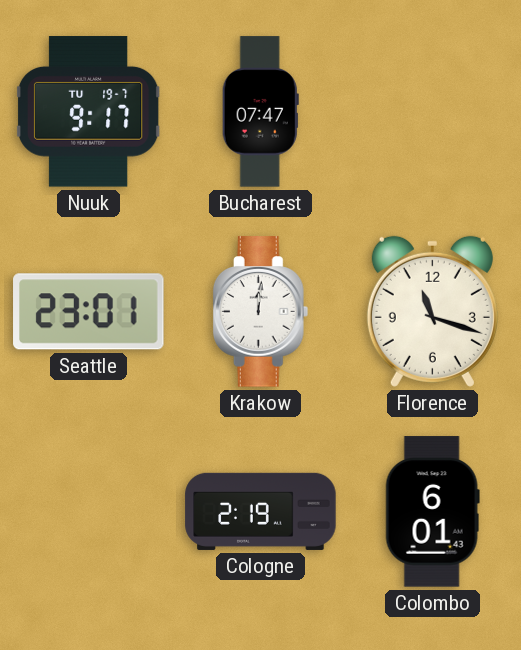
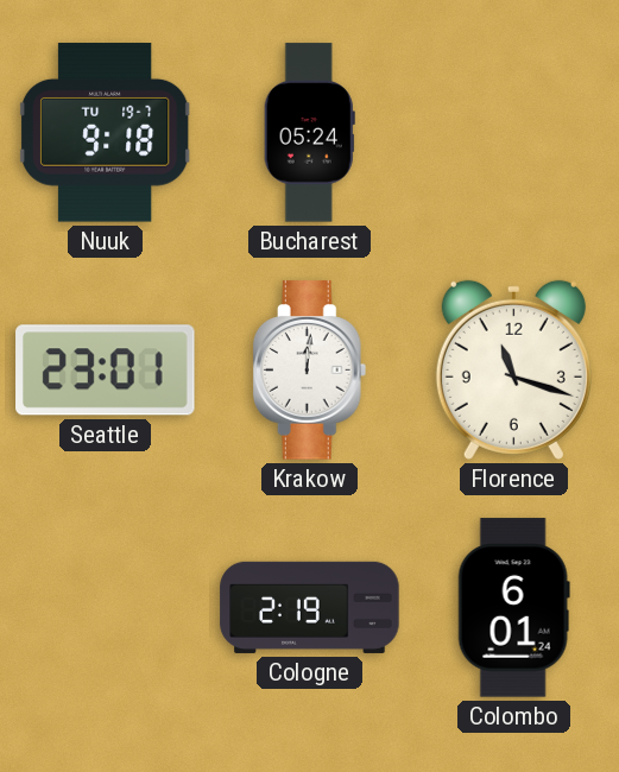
Nuuk: 9:17 -> 9:18 (106, 133)
Bucharest: 07:47 -> 05:24 (309, 133)
Colombo: 6:01:43 -> 6:01:24 (513, 608)
